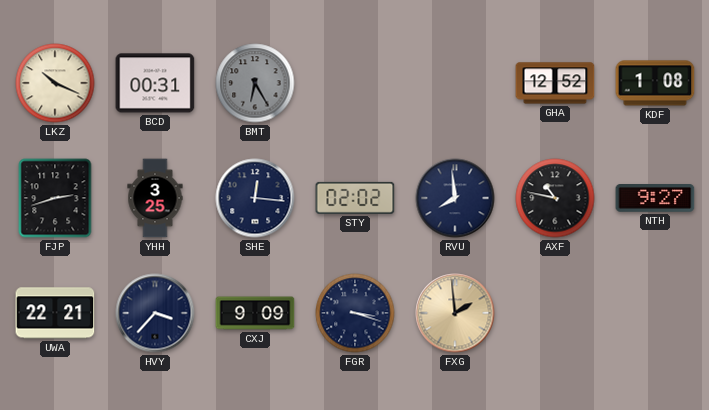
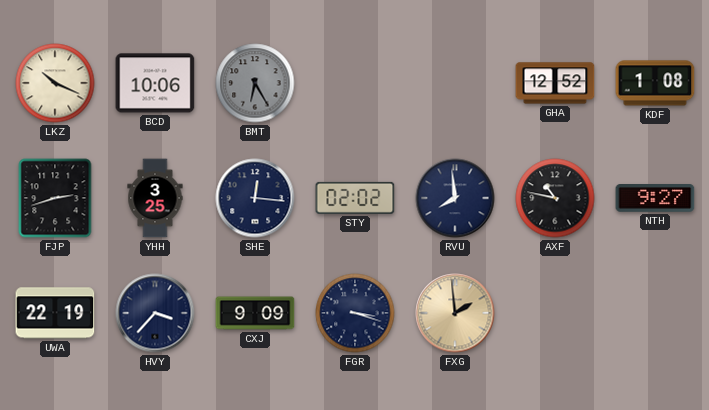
BCD: 00:31 -> 10:06 (155, 83)
UWA: 22:21 -> 22:19 (55, 313)
